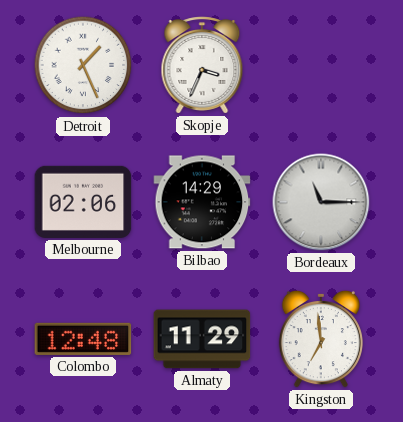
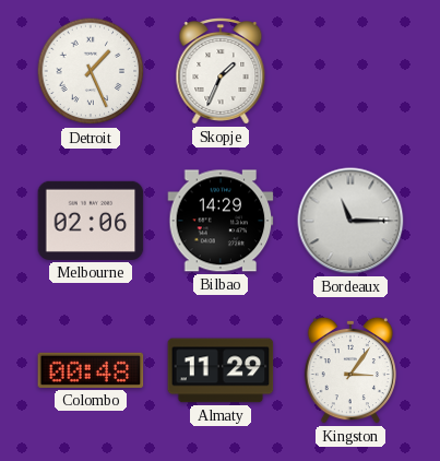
Skopje: 3:34 -> 1:34 (221, 71)
Colombo: 12:48 -> 00:48 (91, 370)
Kingston: 6:59 -> 3:06 (350, 370)
